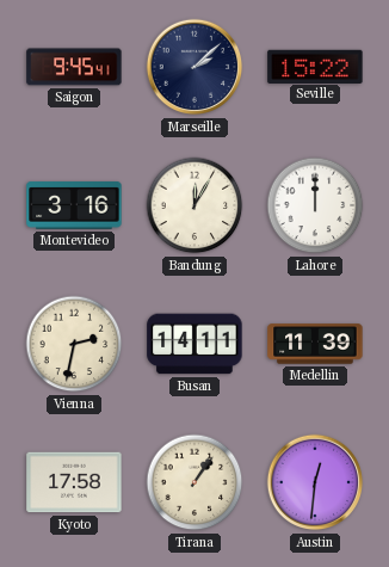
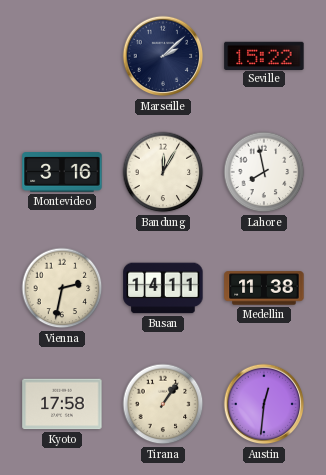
Saigon: 9:45 -> none (74, 67)
Lahore: 12:00 -> 7:58 (264, 172)
Medellin: 11:39 -> 11:38 (264, 288)
